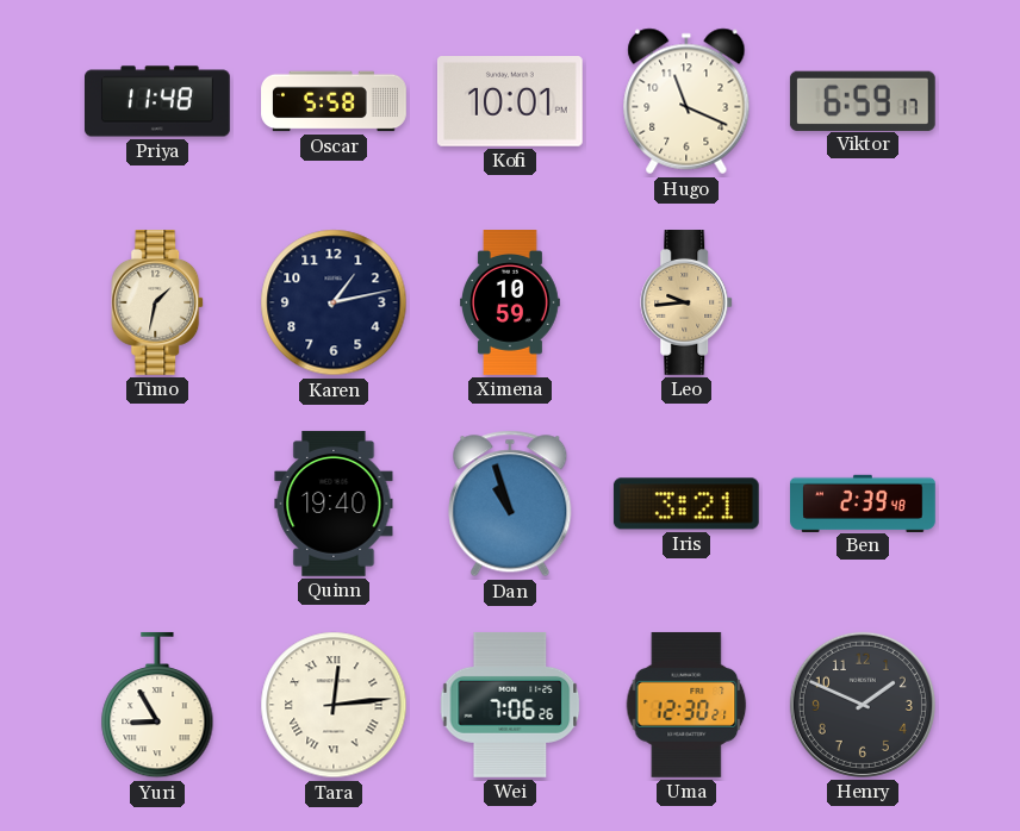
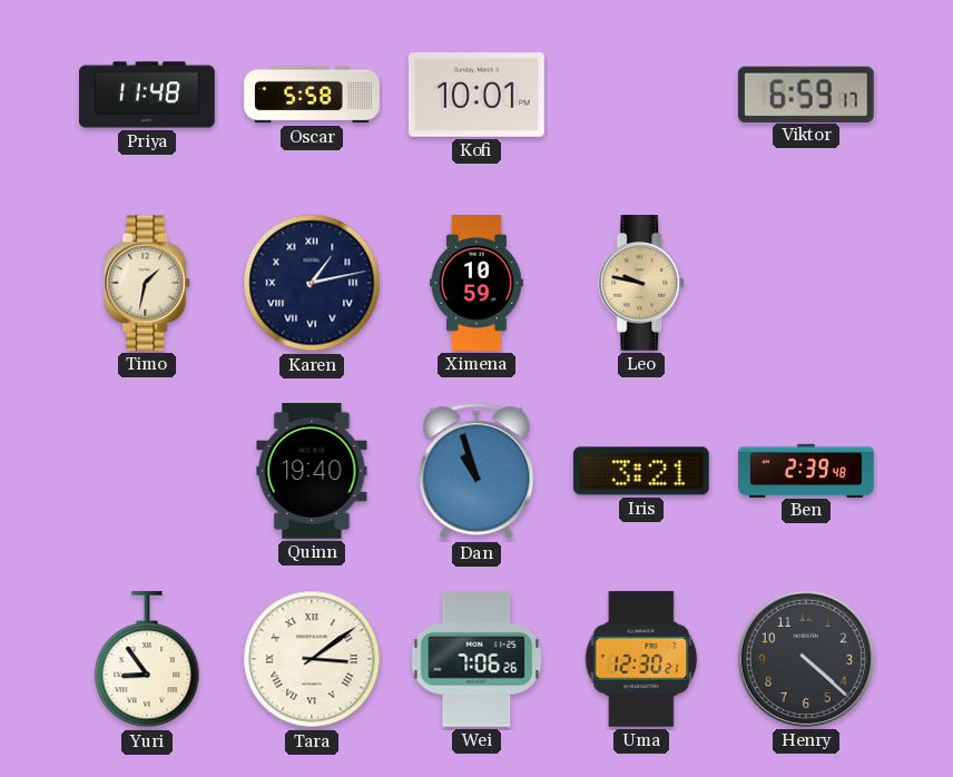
Hugo: 11:19 -> none (686, 101)
Karen numerals: Arabic -> Roman (312, 283)
Leo: 9:44 -> 9:47 (642, 284)
Yuri: 8:55 -> 8:54 (147, 659)
Tara: 12:14 -> 3:09 (312, 659)
Henry: 1:49 -> 4:22 (806, 659)
